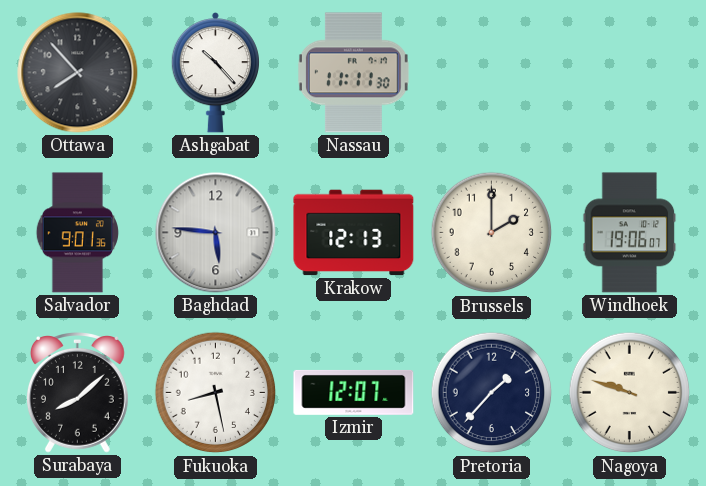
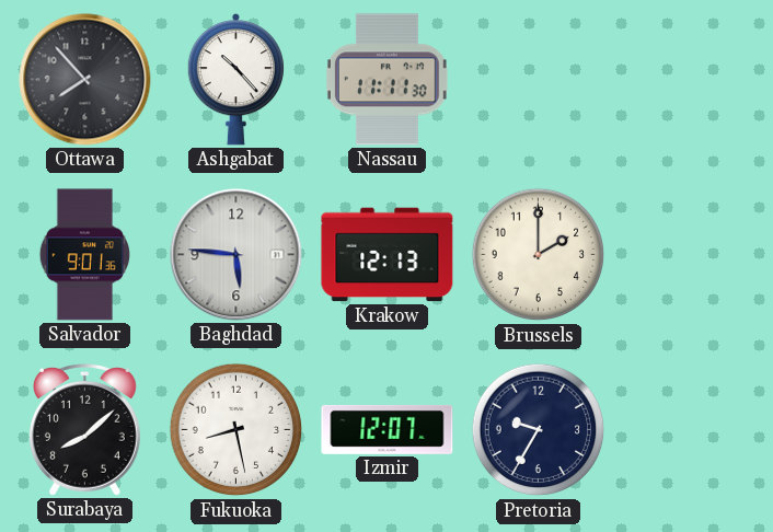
Windhoek: 19:06 -> none (630, 233)
Pretoria: 1:37 -> 9:35 (539, 430)
Nagoya: 9:48 -> none (630, 393)
